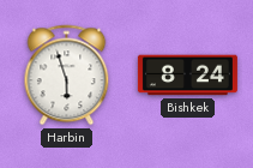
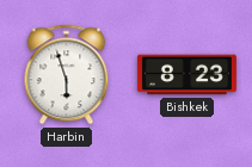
Bishkek: 8:24 -> 8:23 (186, 75)
